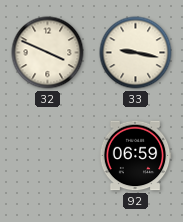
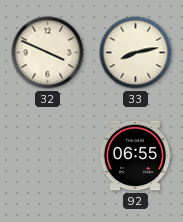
33: 9:17 -> 8:13 (136, 53)
92: 06:59 -> 06:55 (135, 156)
